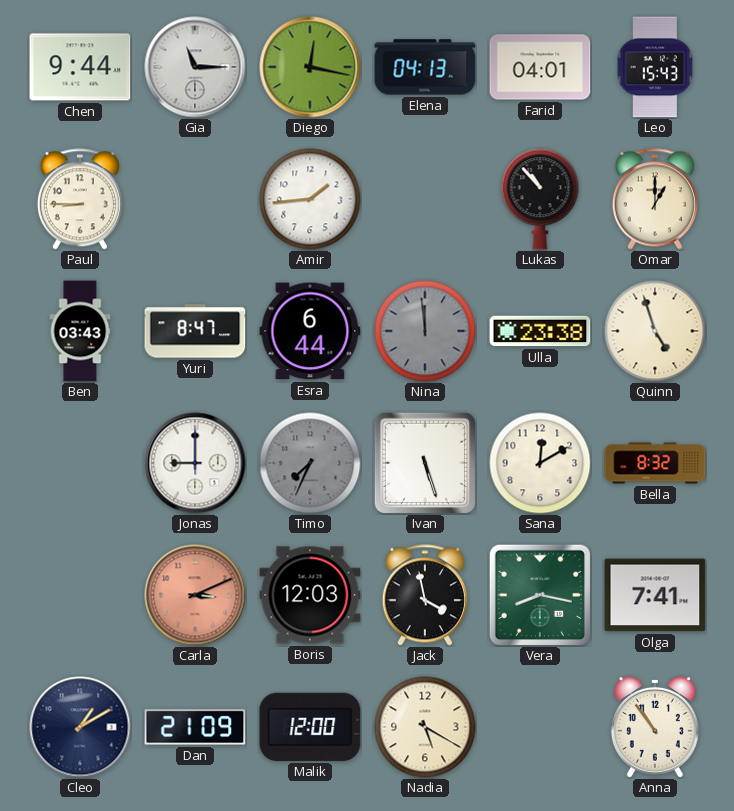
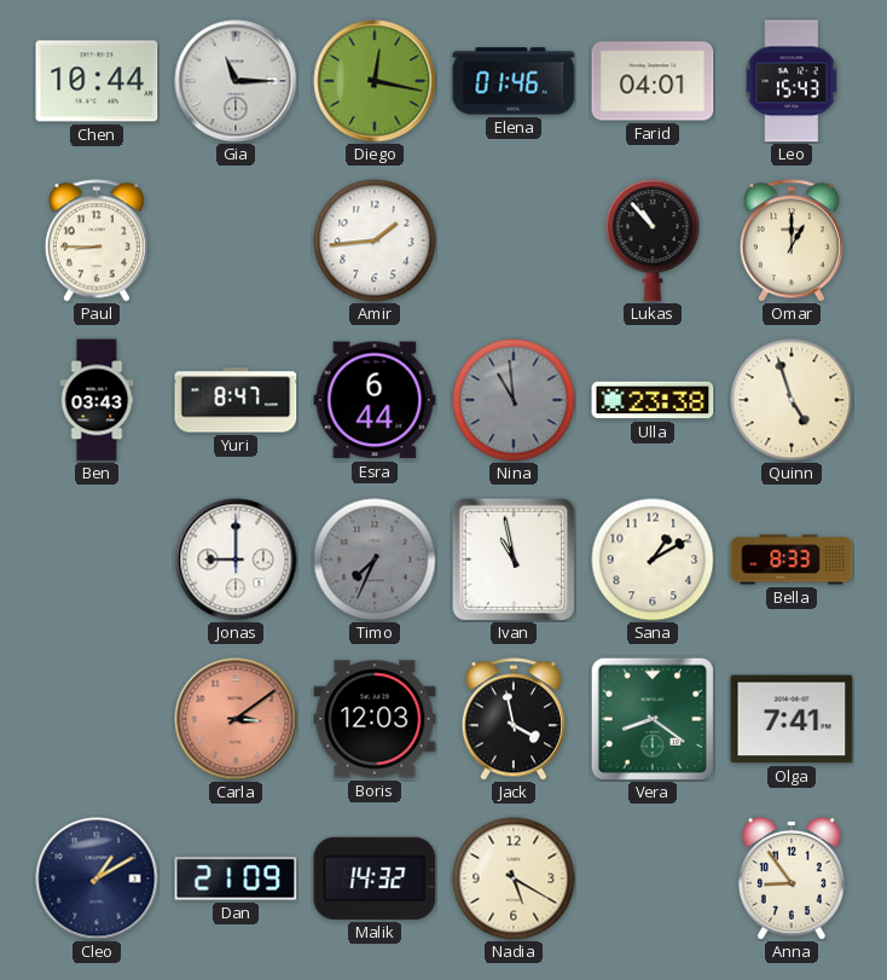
Chen: 9:44 -> 10:44 (97, 81)
Elena: 04:13 -> 01:46 (514, 81)
Nina: 11:59 -> 10:59 (514, 400)
Ivan: 5:27 -> 10:58 (512, 558)
Sana: 12:10 -> 1:10 (653, 559)
Bella: 8:32 -> 8:33 (792, 559)
Carla: 3:11 -> 3:09 (236, 719)
Vera: 8:17 -> 8:21 (651, 718)
Malik: 12:00 -> 14:32 (375, 878)
Anna: 10:54 -> 8:54 (792, 878)
